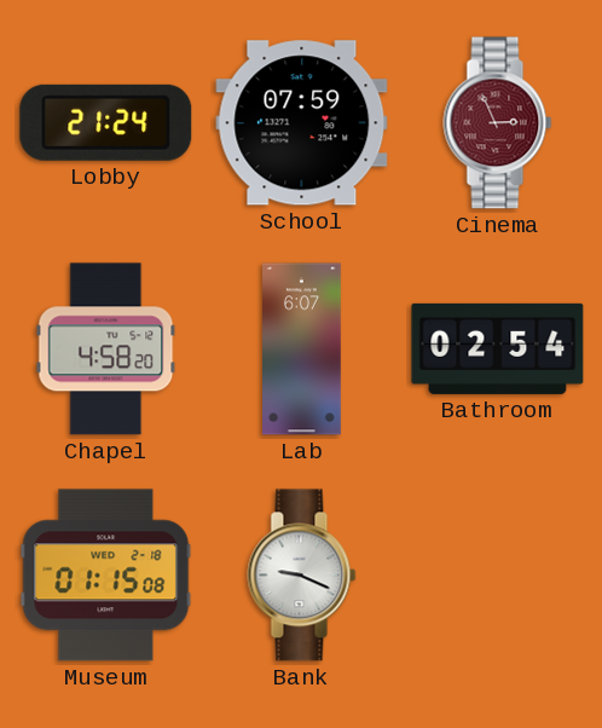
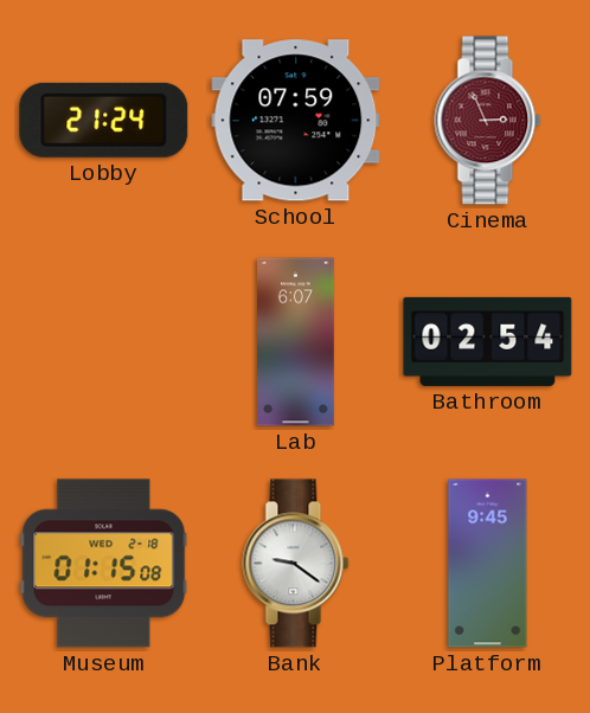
Chapel: 4:58 -> none (106, 349)
Bank: 9:19 -> 9:21 (296, 564)
Platform: none -> 9:45 (488, 564)
